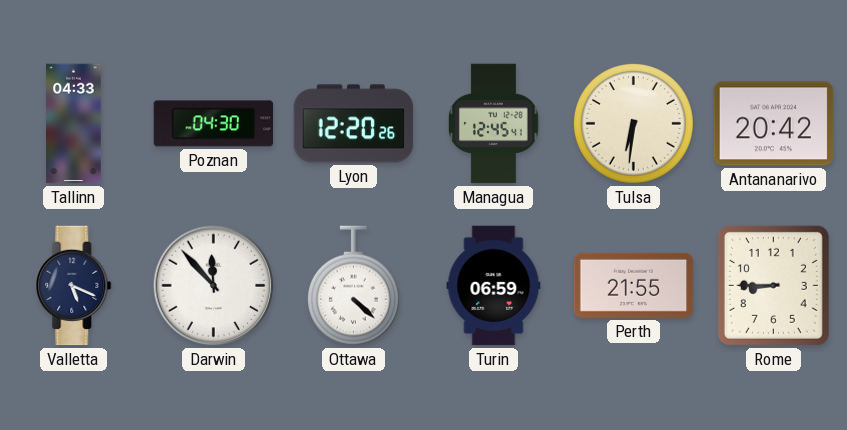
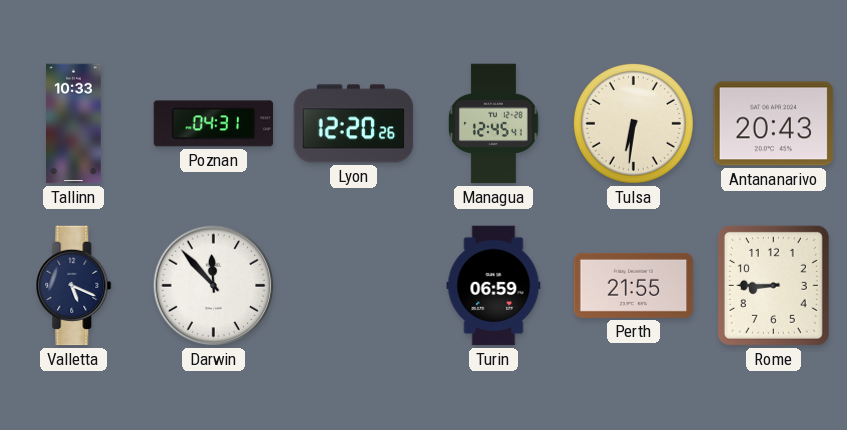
Tallinn: 04:33 -> 10:33 (74, 124)
Poznan: 04:30 -> 04:31 (214, 124)
Antananarivo: 20:42 -> 20:43 (774, 124)
Ottawa: 4:22 -> none (353, 286)
